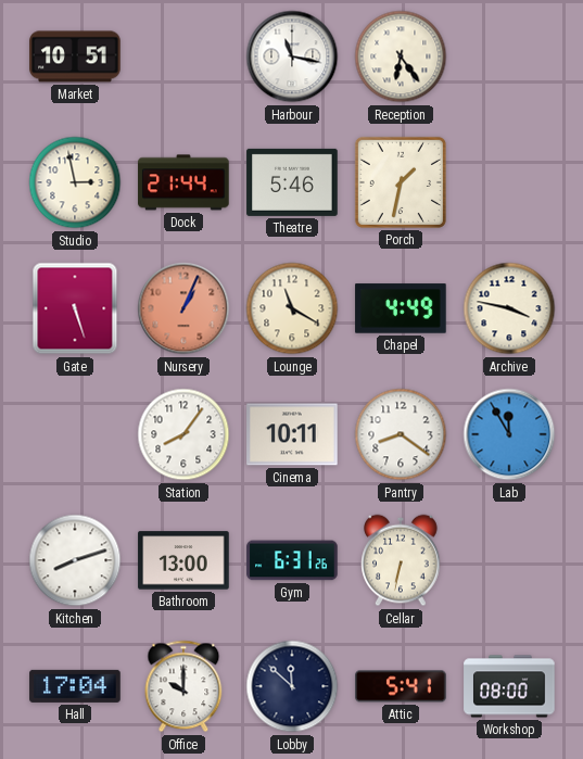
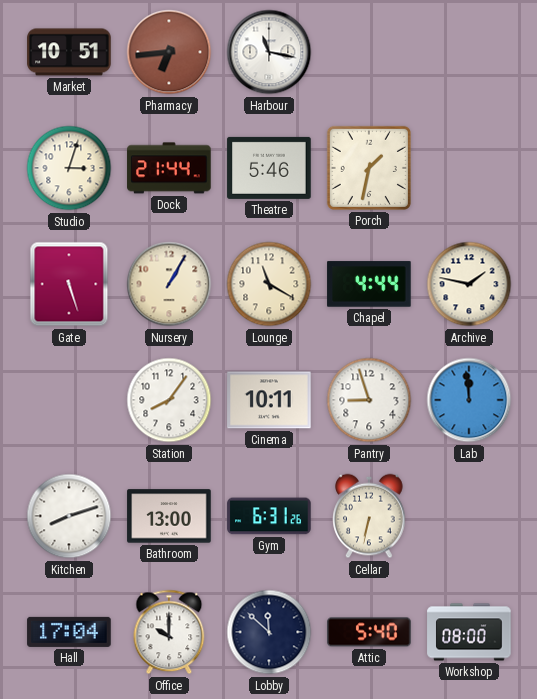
Pharmacy: none -> 6:44 (169, 52)
Reception: 6:24 -> none (401, 56)
Studio: 2:58 -> 3:03 (69, 168)
Nursery: 1:04 -> 1:05 (169, 284)
Nursery dial: salmon -> cream (169, 284)
Chapel: 4:49 -> 4:44 (369, 284)
Archive: 3:47 -> 1:47 (469, 284)
Pantry: 8:21 -> 8:57 (369, 400)
Lab: 11:55 -> 11:59 (469, 400)
Attic: 5:41 -> 5:40 (369, 632)
